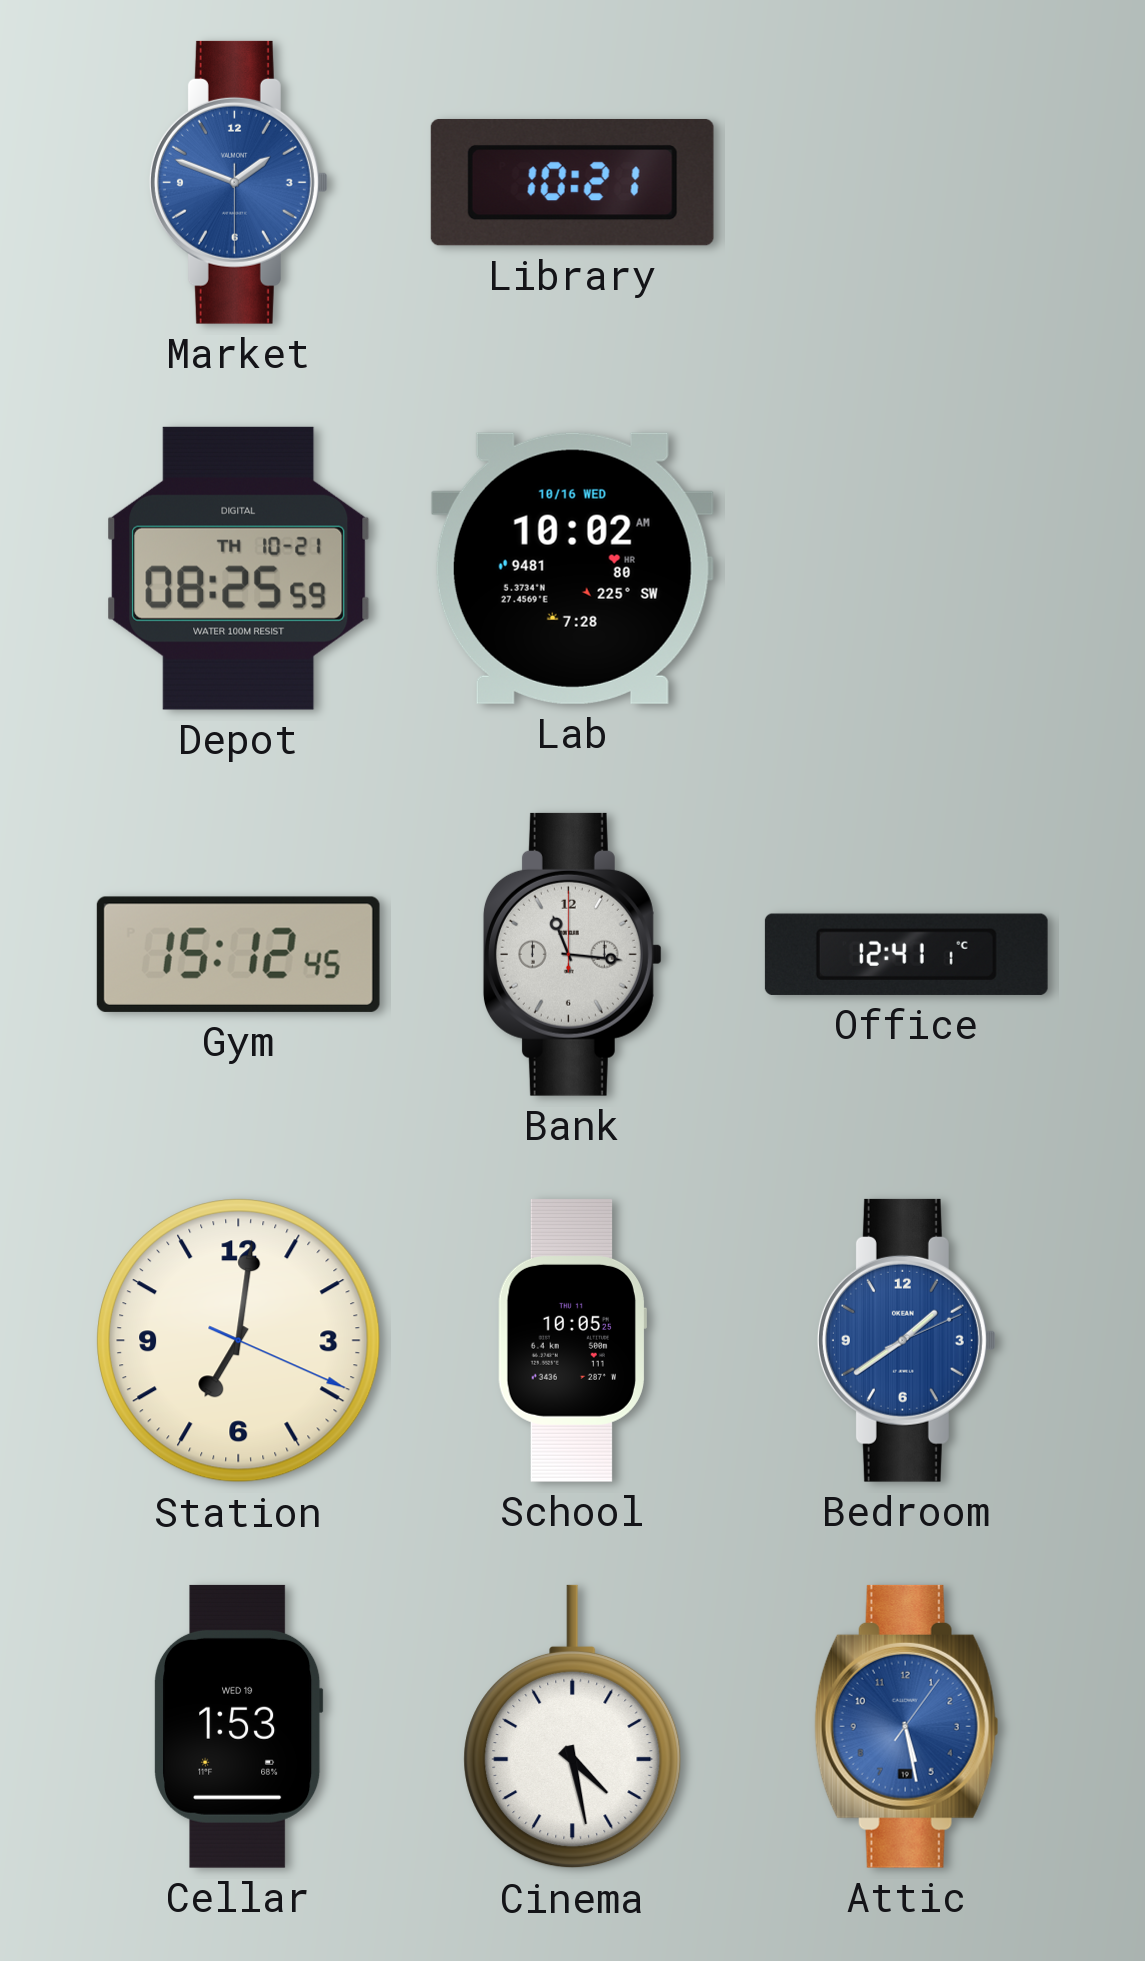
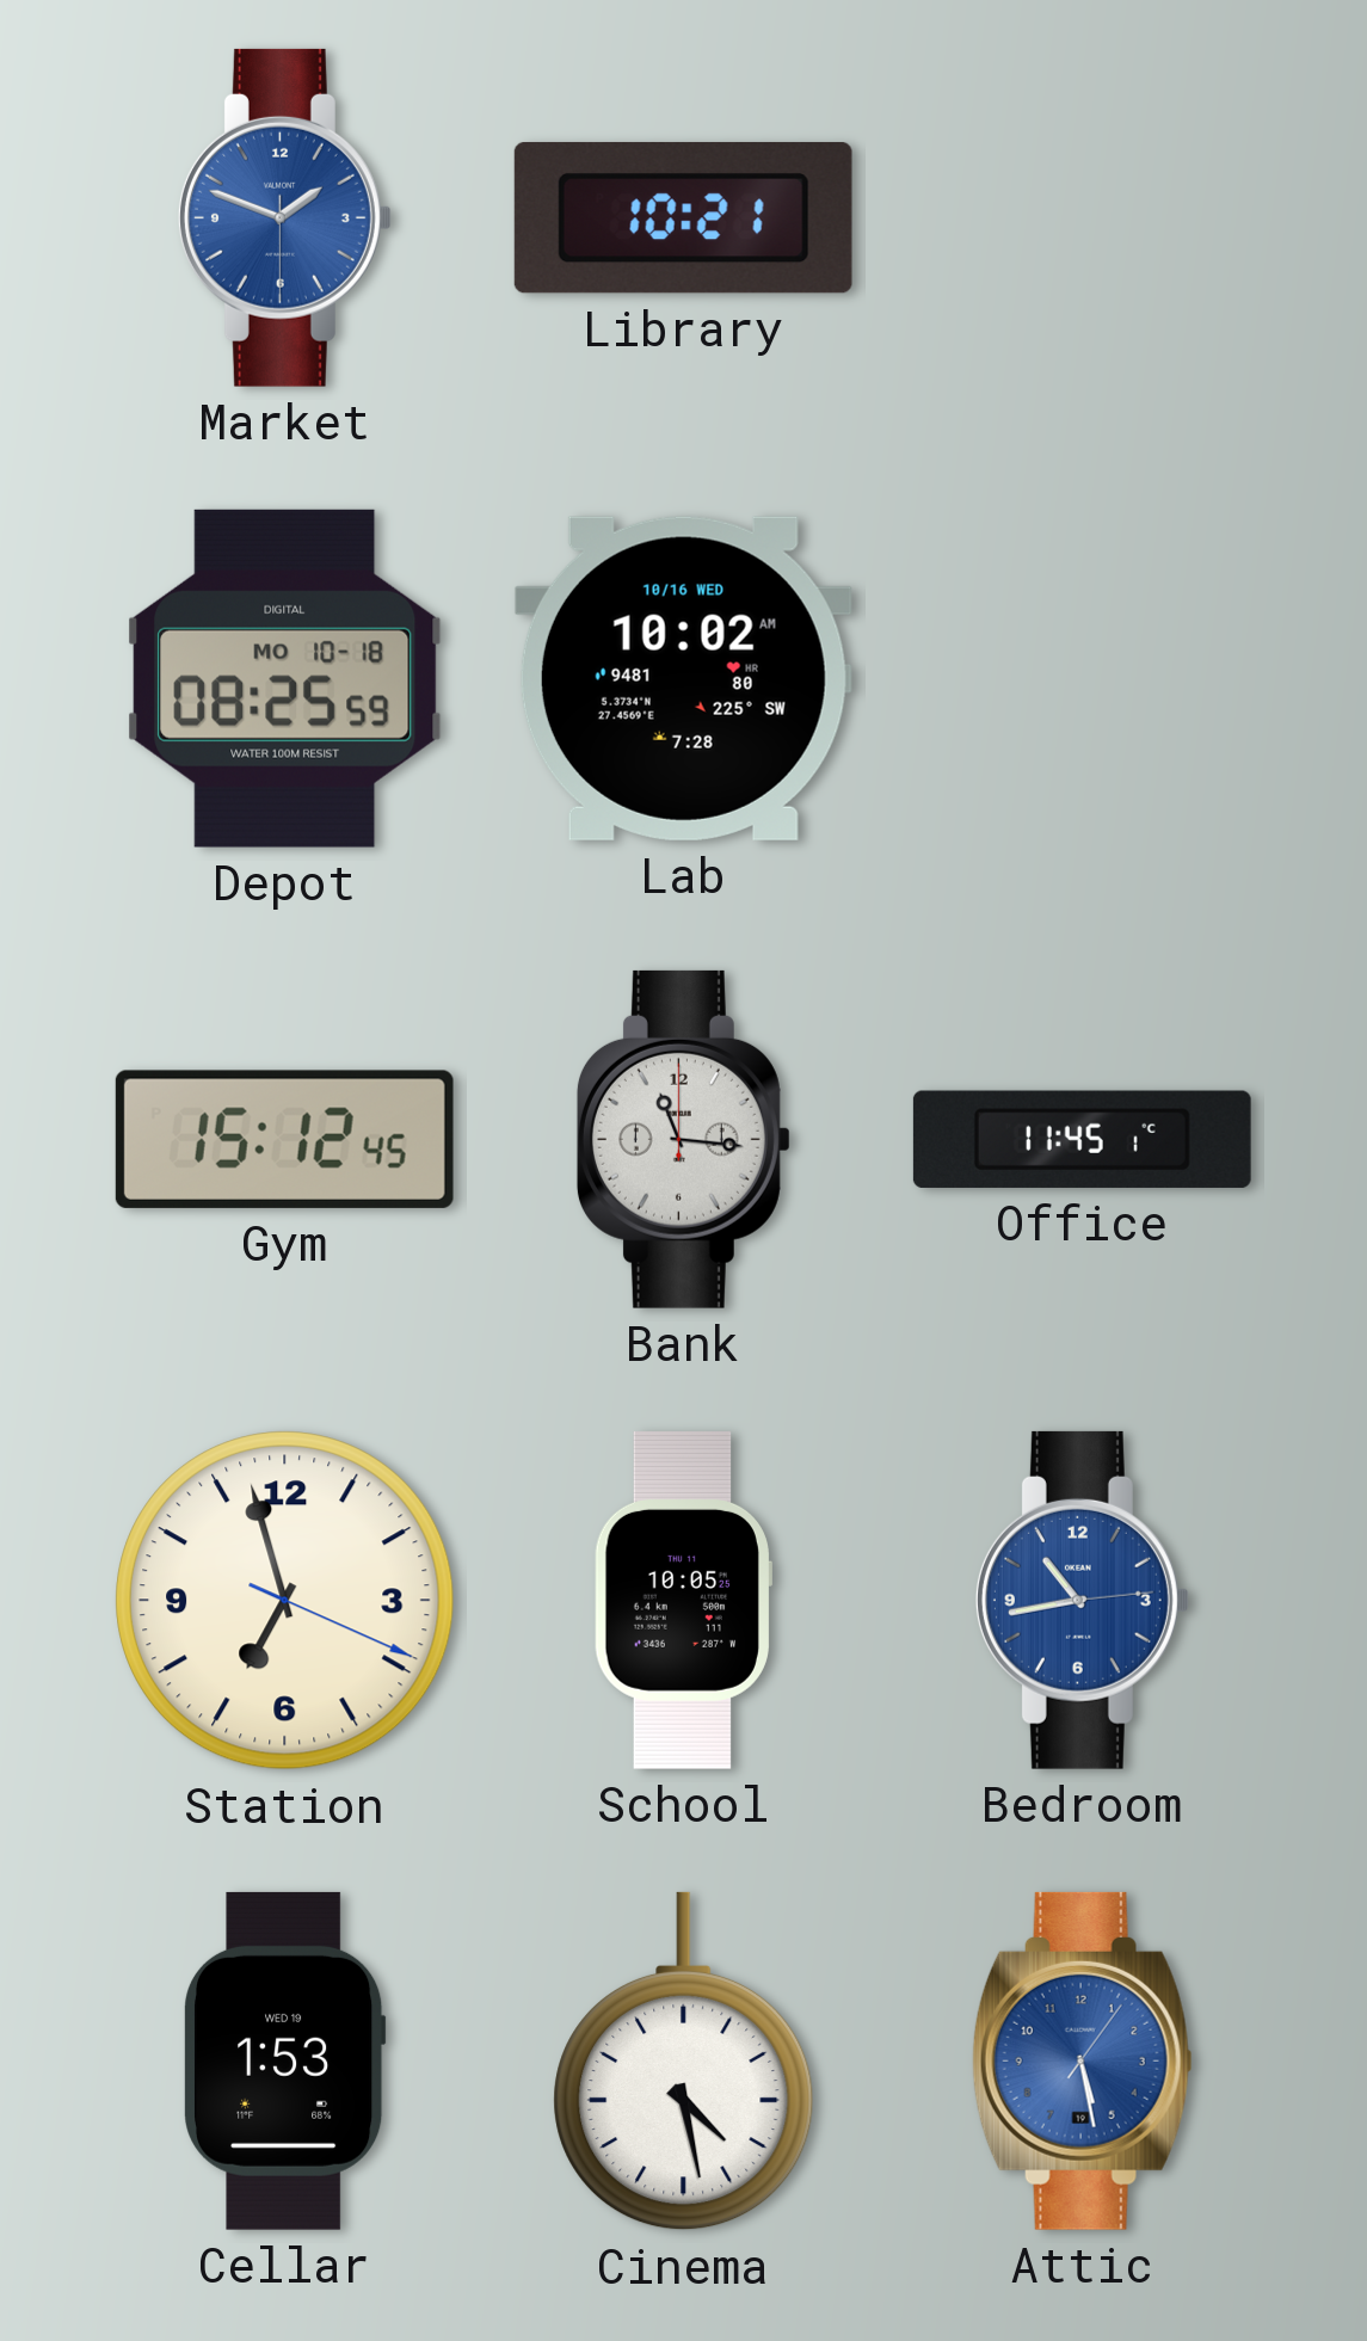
Depot date: TH 10-21 -> MO 10-18 (285, 678)
Office: 12:41 -> 11:45 (1082, 1139)
Station: 7:01 -> 6:57 (285, 1601)
Bedroom: 1:39 -> 10:43 (1082, 1600)
